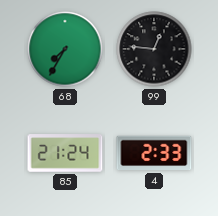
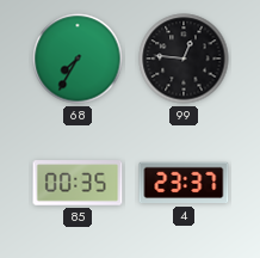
85: 21:24 -> 00:35 (78, 183)
4: 2:33 -> 23:37 (184, 183)
